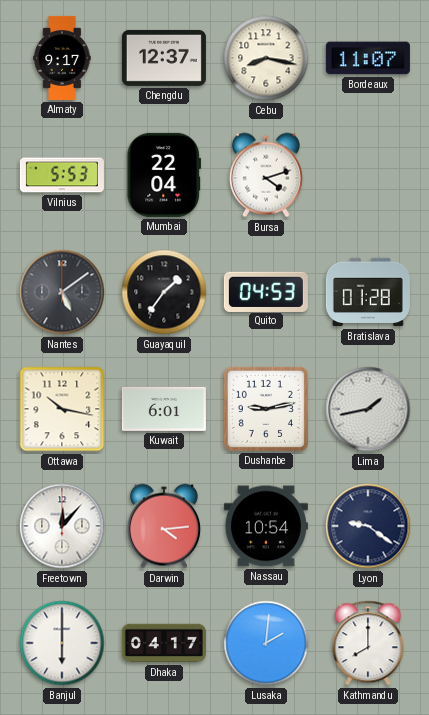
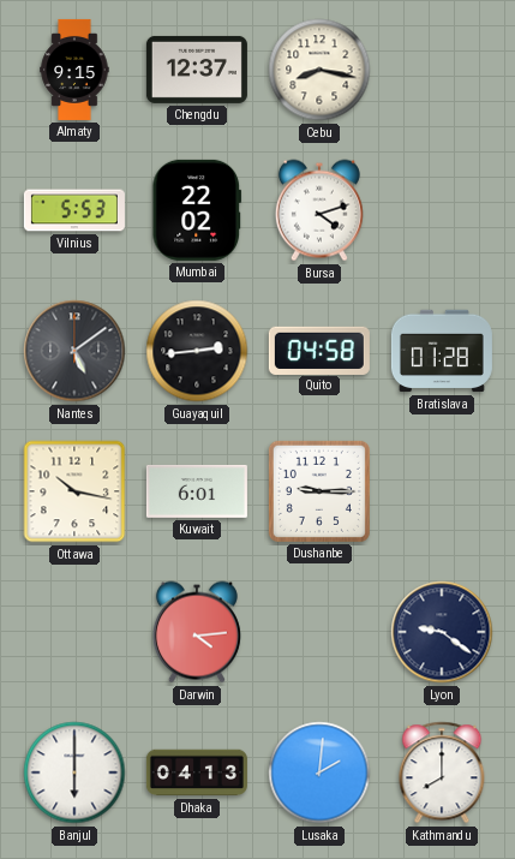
Almaty: 9:17 -> 9:15 (74, 70)
Bordeaux: 11:07 -> none (368, 58)
Mumbai: 22:04 -> 22:02 (197, 210)
Guayaquil: 1:36 -> 2:44 (197, 351)
Quito: 04:53 -> 04:58 (319, 350)
Dushanbe: 9:13 -> 9:15 (319, 491)
Lima: 1:43 -> none (368, 409)
Freetown: 12:07 -> none (62, 526)
Nassau: 10:54 -> none (266, 526)
Dhaka: 04:17 -> 04:13 (197, 772)
